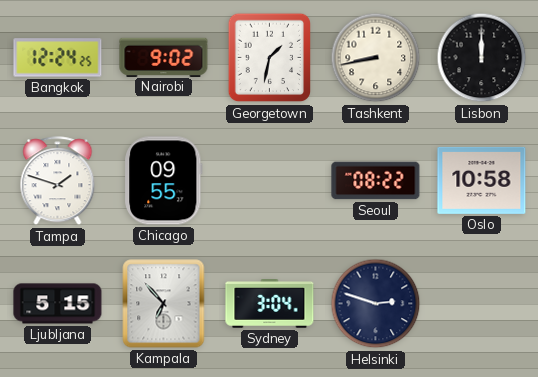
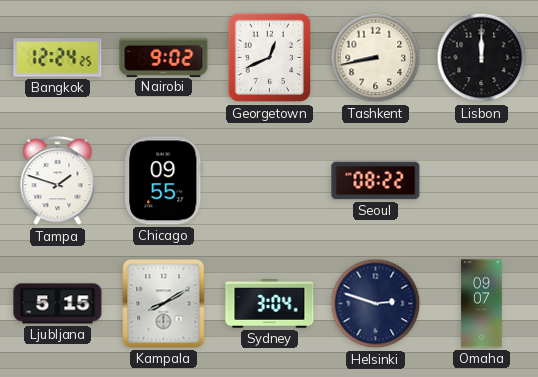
Georgetown: 1:32 -> 12:41 (270, 58)
Oslo: 10:58 -> none (482, 180)
Kampala: 6:53 -> 8:10 (164, 304)
Omaha: none -> 09:07 (482, 304)
